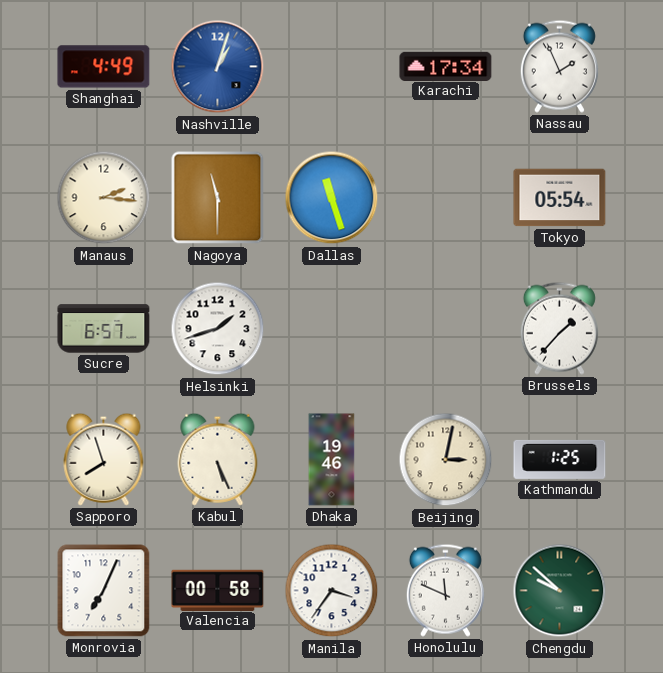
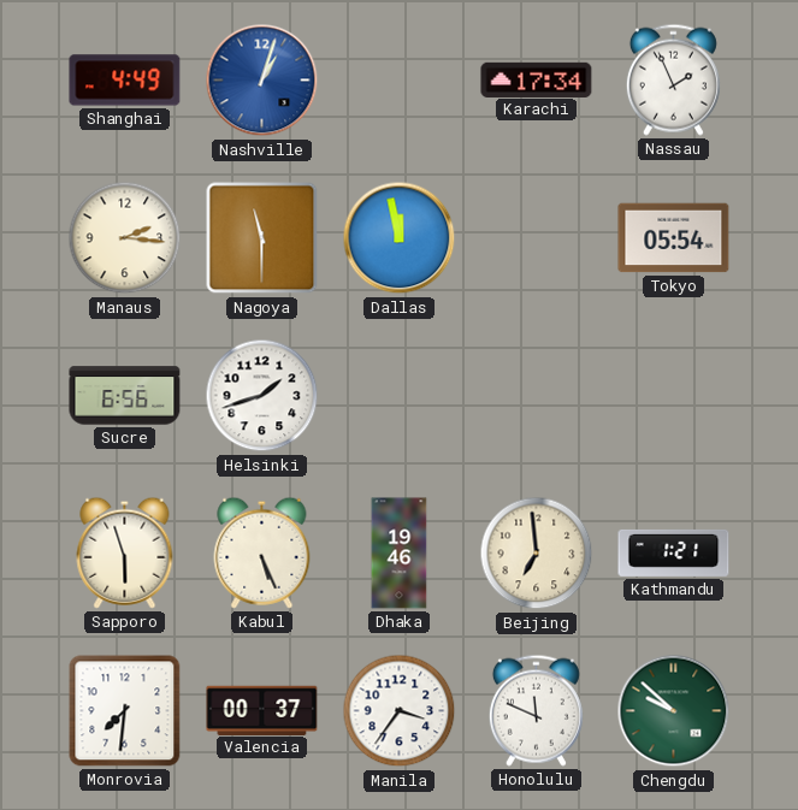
Dallas: 11:27 -> 11:58 (400, 238)
Sucre: 6:57 -> 6:56 (125, 396)
Brussels: 1:37 -> none (559, 328)
Sapporo: 7:57 -> 5:57 (125, 552)
Beijing: 3:02 -> 6:59 (537, 554)
Kathmandu: 1:25 -> 1:21 (674, 552)
Monrovia: 7:04 -> 7:31 (125, 711)
Valencia: 00:58 -> 00:37 (262, 710)
